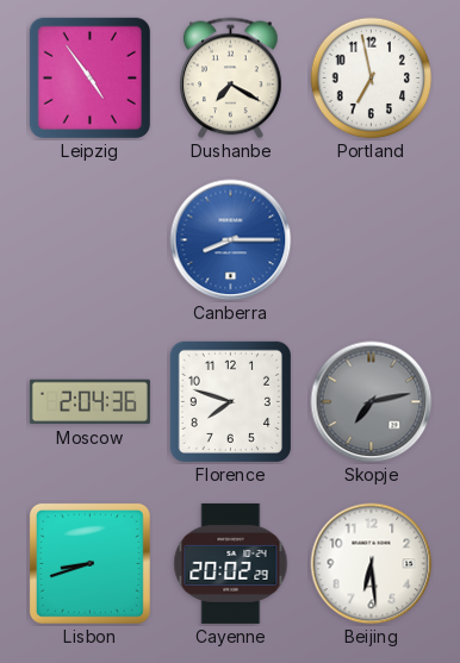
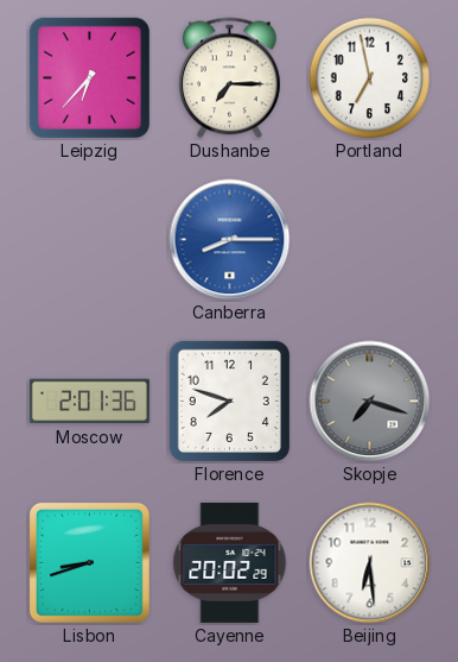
Leipzig: 4:54 -> 6:37 (89, 77)
Dushanbe: 7:20 -> 7:15 (230, 78)
Moscow: 2:04 -> 2:01 (89, 402)
Skopje: 7:13 -> 7:18 (370, 402)
